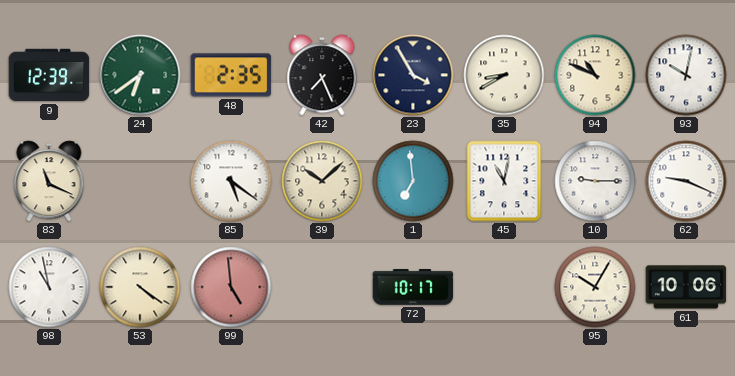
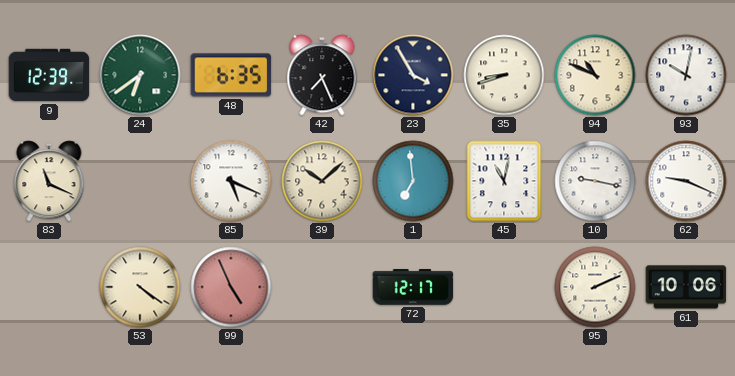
48: 2:35 -> 6:35 (231, 75)
35: 8:40 -> 8:42 (504, 75)
85: 5:21 -> 5:19 (231, 181)
10: 9:15 -> 9:17 (595, 181)
98: 10:58 -> none (49, 287)
99: 4:59 -> 4:56 (231, 287)
72: 10:17 -> 12:17 (413, 287)
95: 10:05 -> 2:11 (595, 287)
